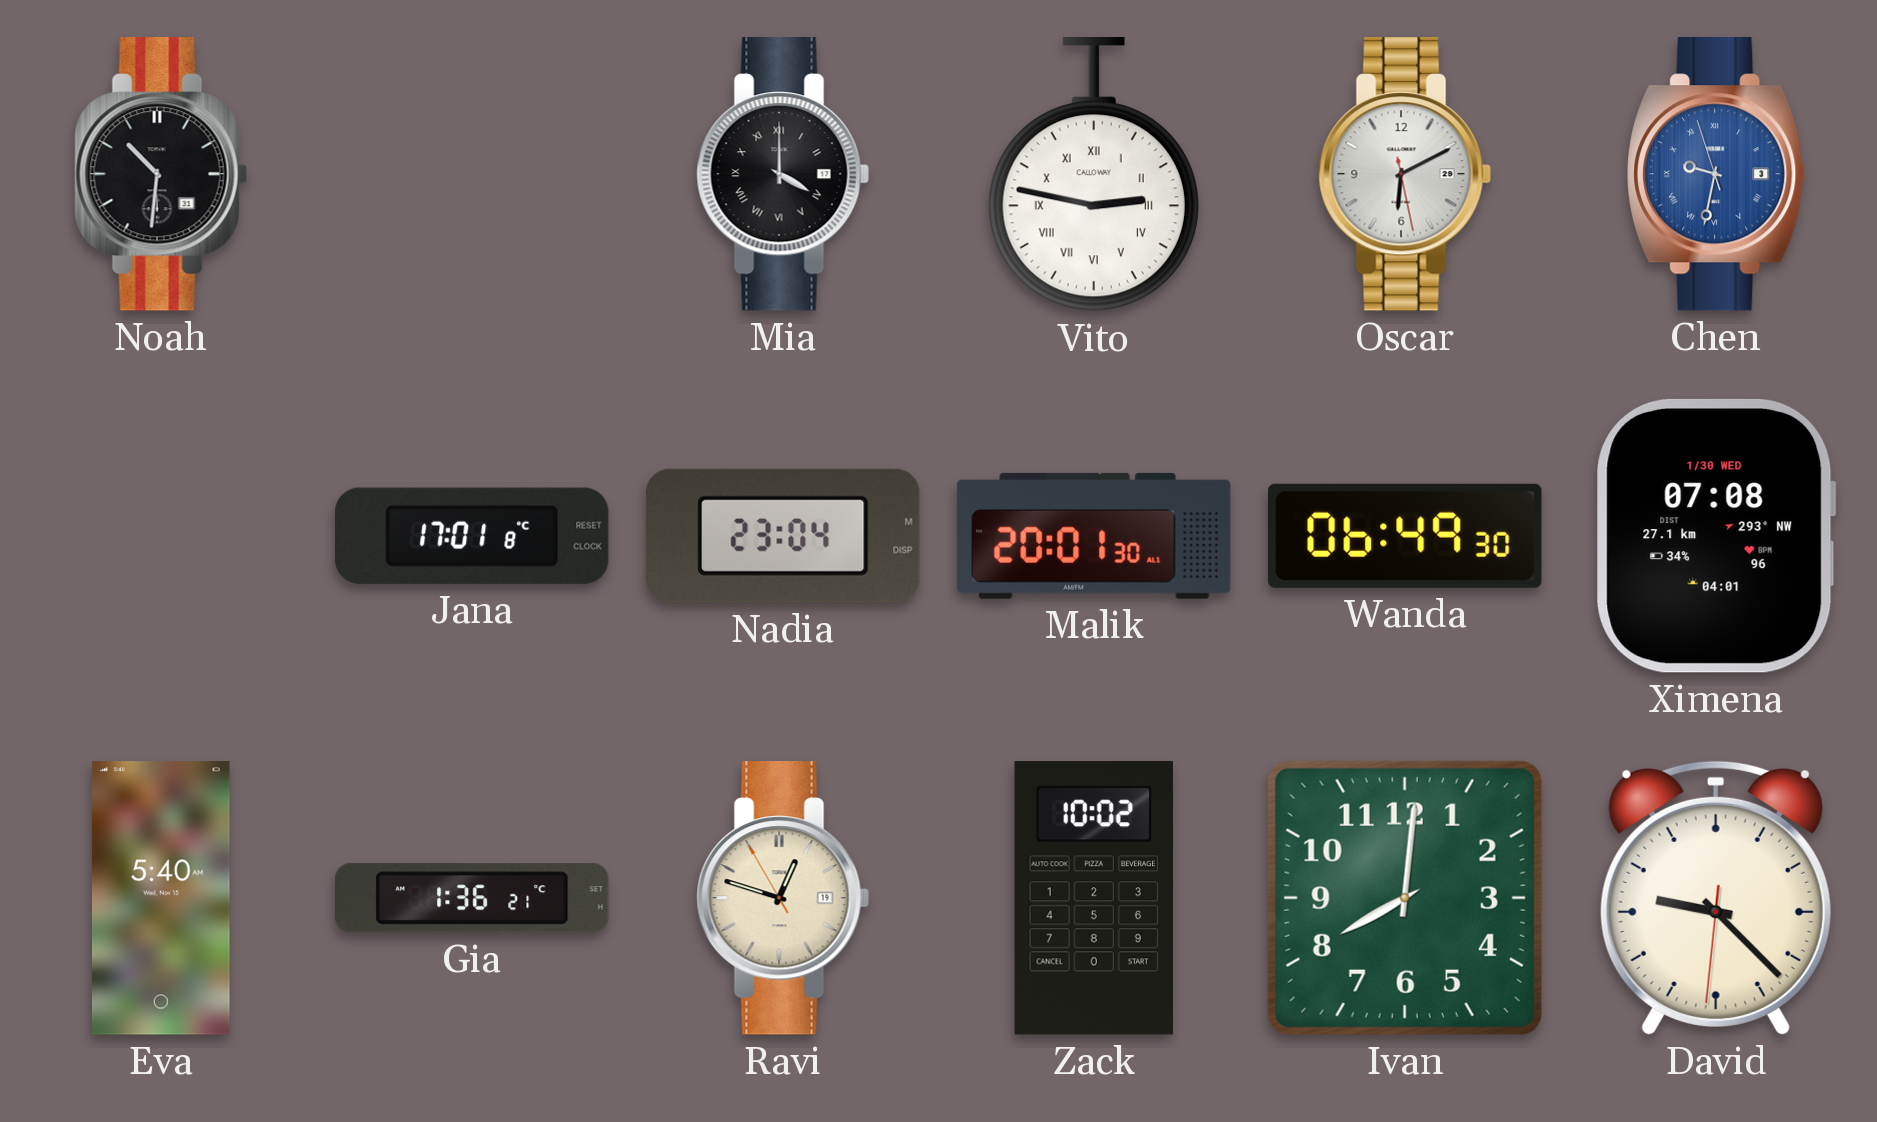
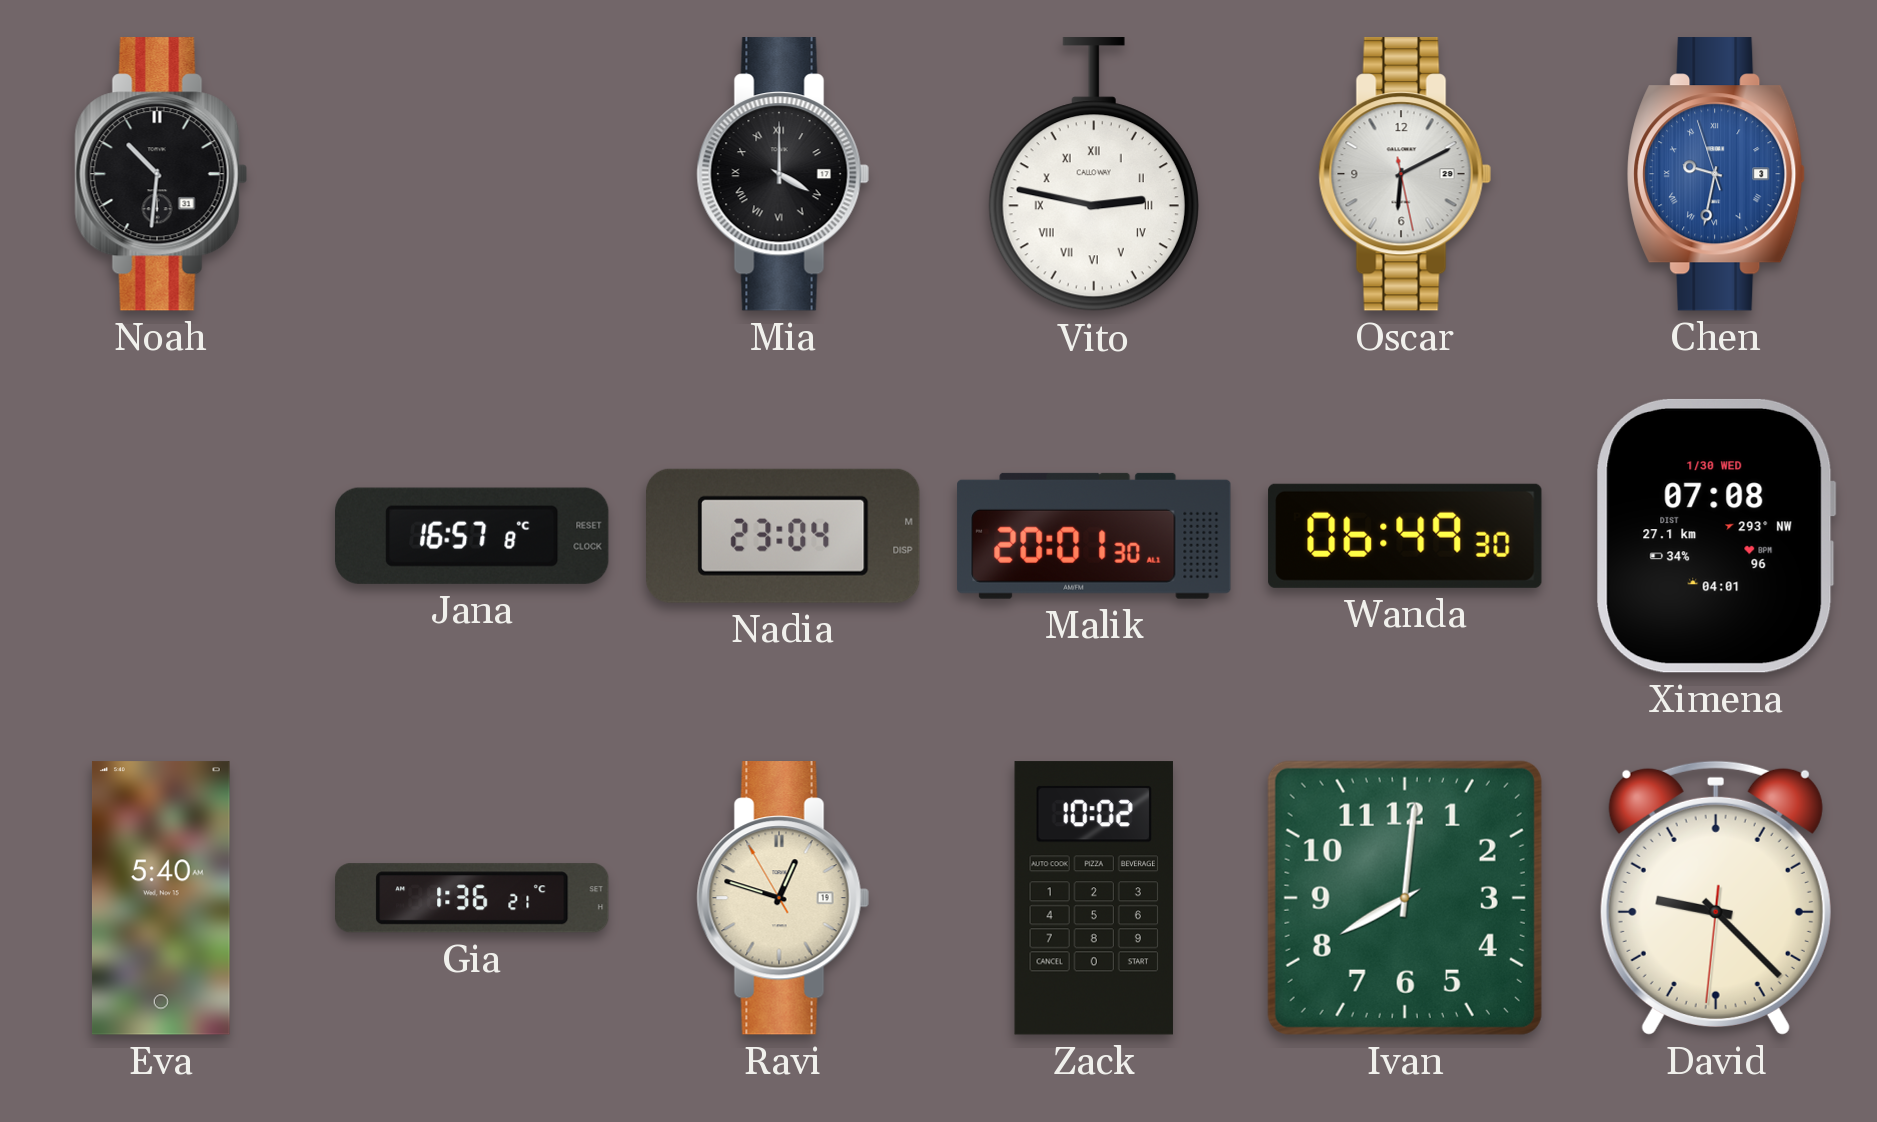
Jana: 17:01 -> 16:57 (473, 536)
